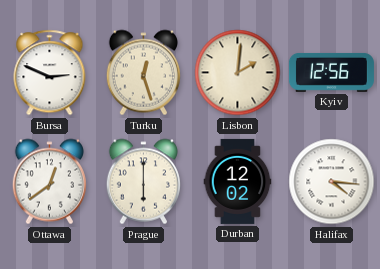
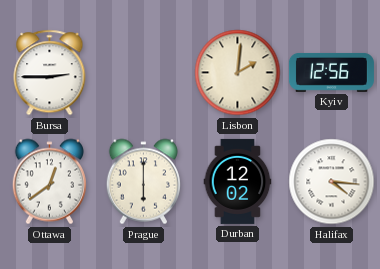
Bursa: 2:49 -> 2:45 (50, 73)
Turku: 12:27 -> none (143, 73)
